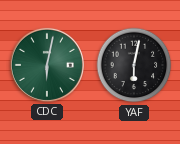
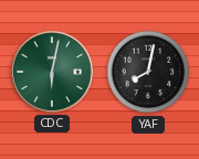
YAF: 6:02 -> 8:02 (148, 72)
